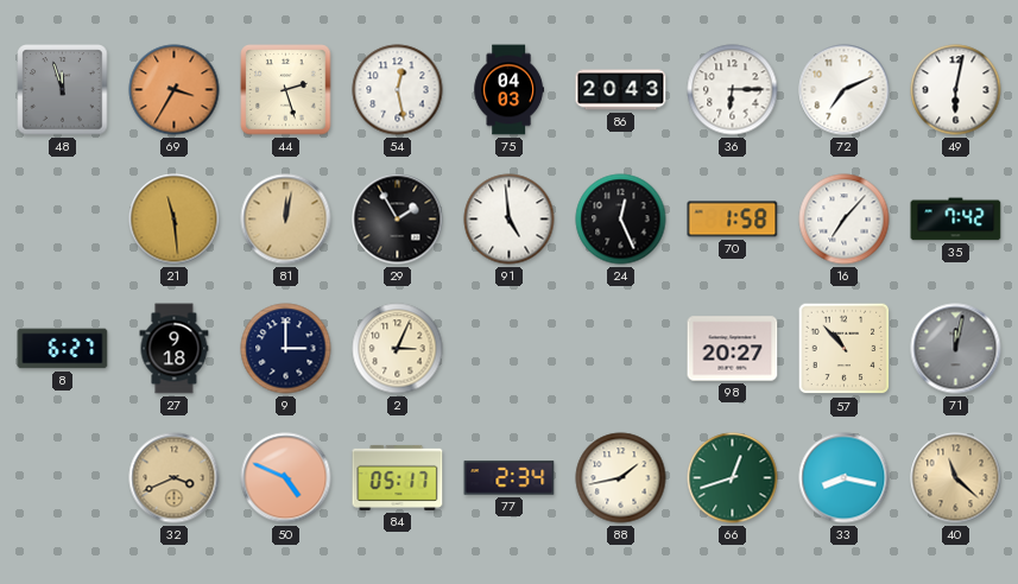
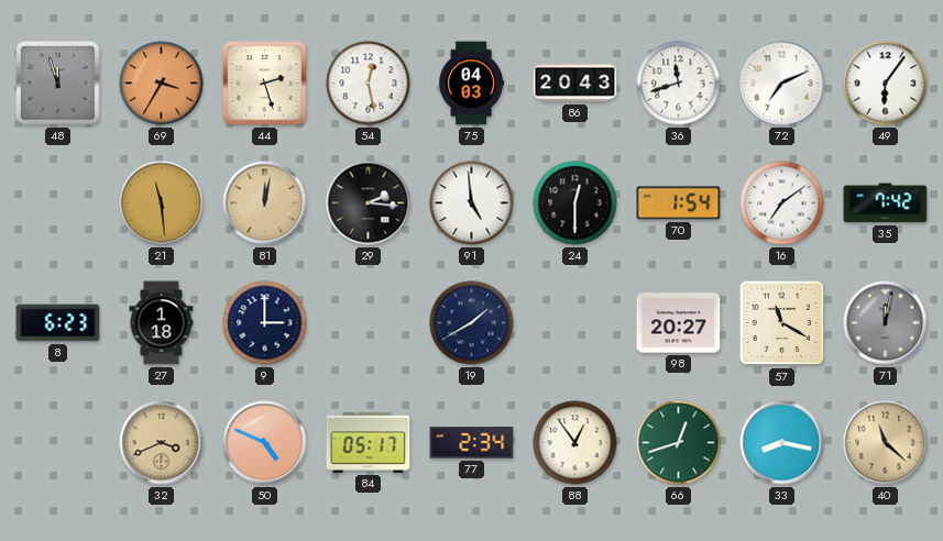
36: 6:15 -> 11:42 (679, 84)
49: 6:02 -> 6:06 (886, 84)
29: 1:55 -> 2:16 (369, 203)
24: 12:26 -> 12:30 (575, 203)
70: 1:58 -> 1:54 (679, 203)
16: 7:07 -> 7:09 (782, 203)
8: 6:27 -> 6:23 (58, 323)
27: 9:18 -> 1:18 (162, 323)
2: 3:04 -> none (398, 349)
19: none -> 1:40 (472, 323)
57: 10:53 -> 11:20 (782, 323)
88: 1:43 -> 12:54 (575, 443)
